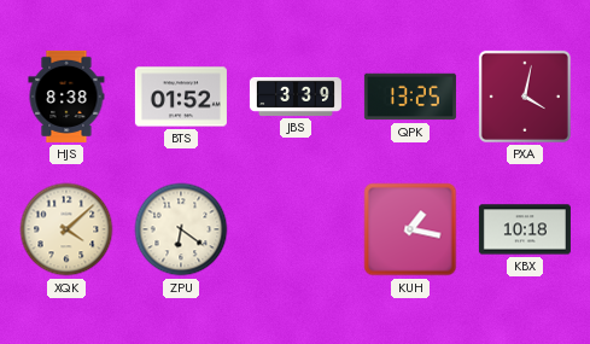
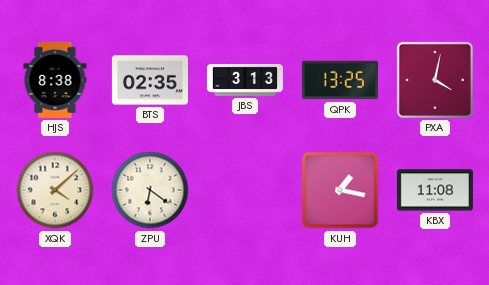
BTS: 01:52 -> 02:35 (150, 80)
JBS: 3:39 -> 3:13 (245, 80)
KBX: 10:18 -> 11:08 (435, 190)
